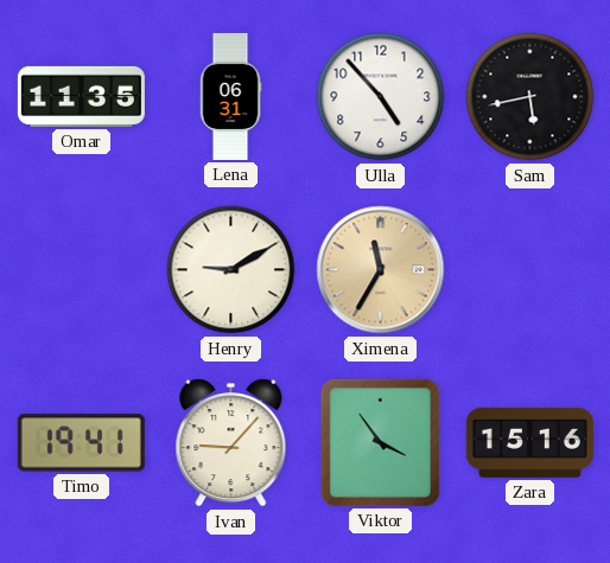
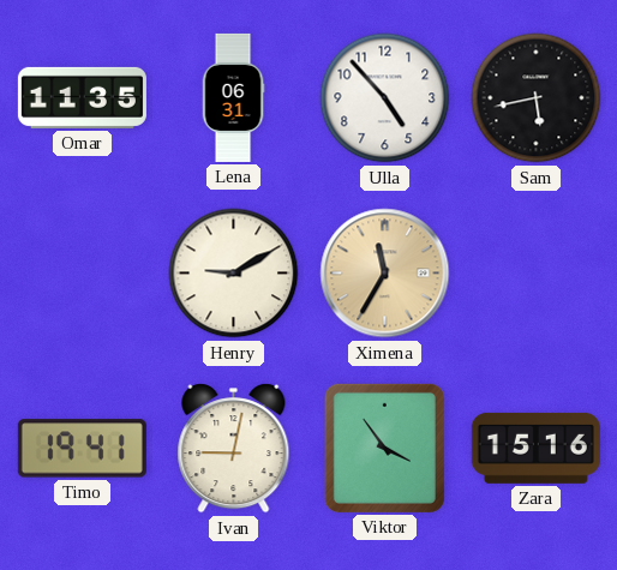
Ivan: 9:07 -> 9:02 (234, 449)
